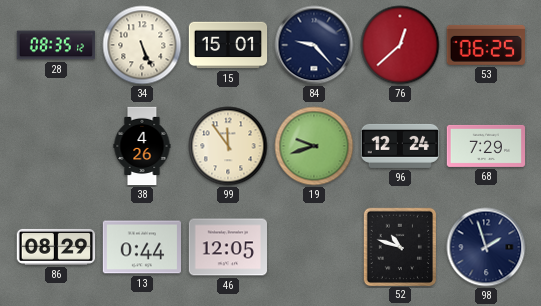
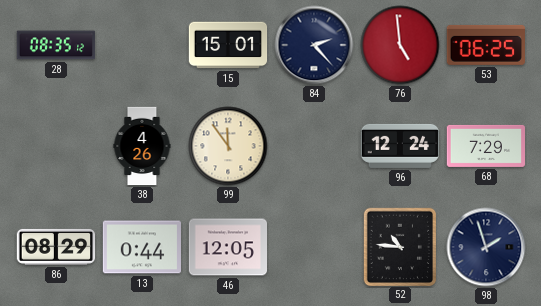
34: 5:26 -> none (142, 45)
84: 9:23 -> 2:23 (314, 45)
76: 12:38 -> 4:59 (400, 45)
19: 9:42 -> none (314, 146)
52: 10:48 -> 10:46 (399, 246)
